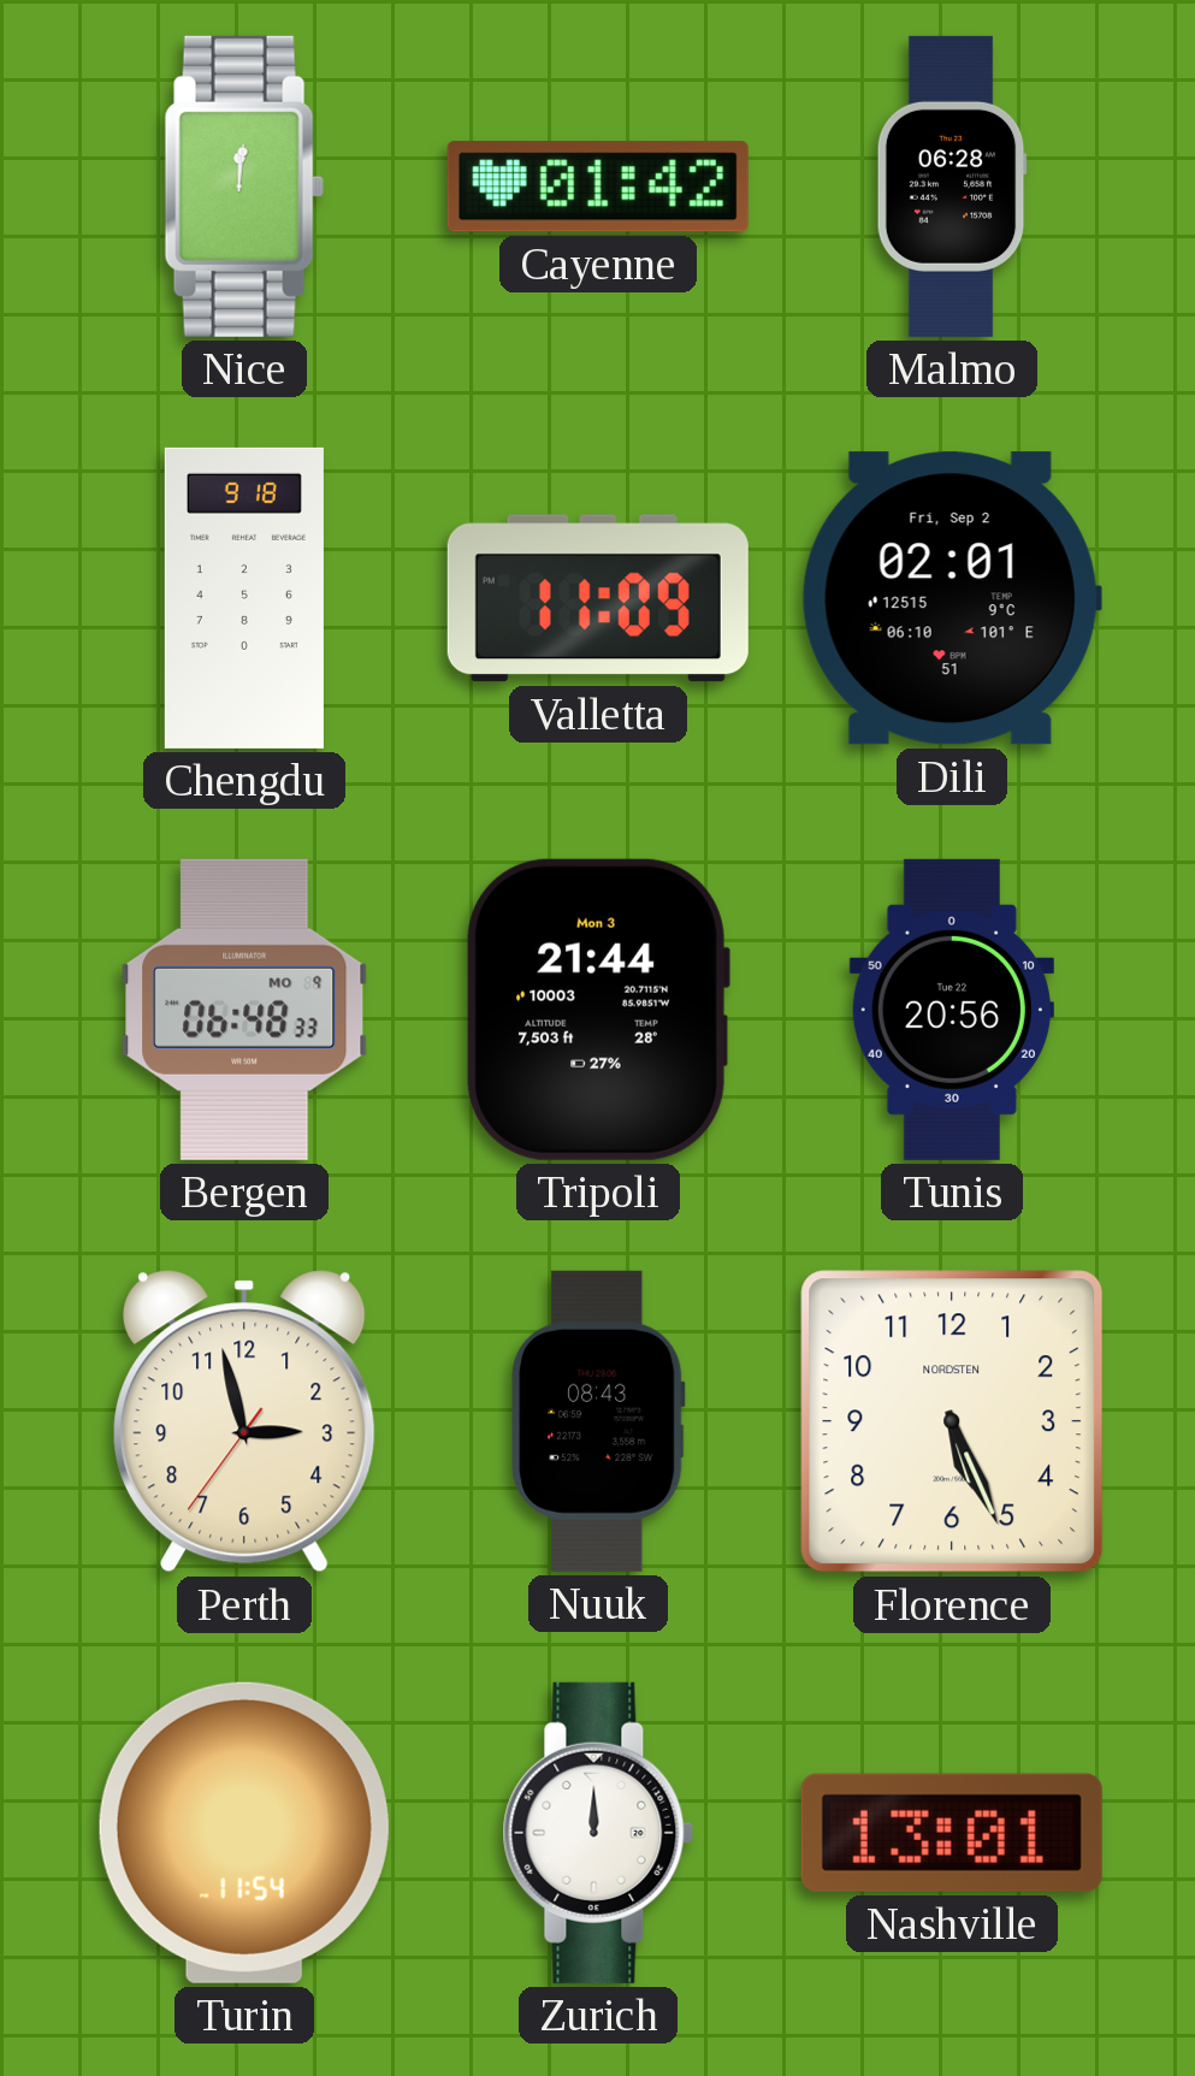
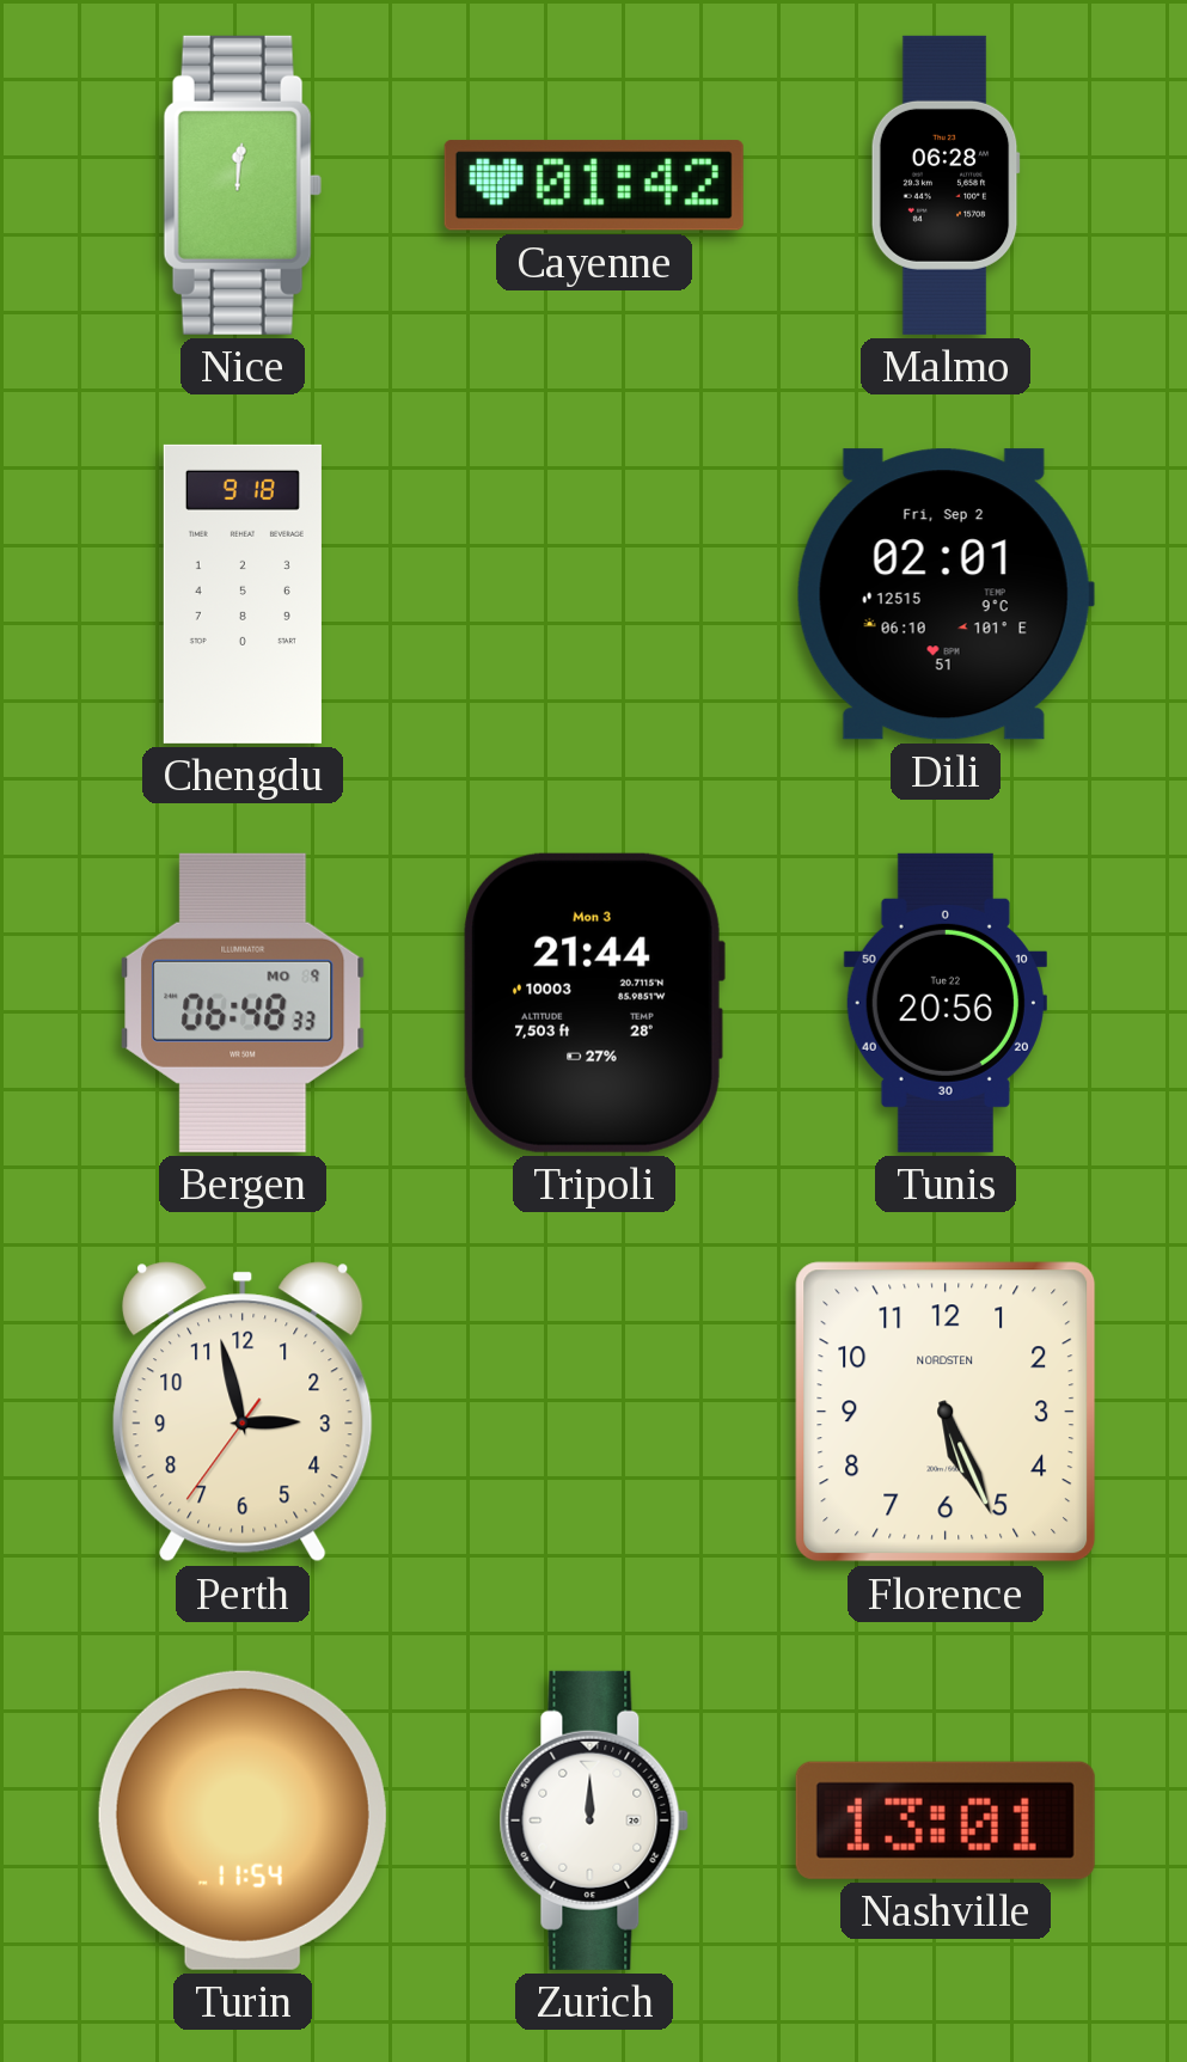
Valletta: 11:09 -> none (598, 598)
Nuuk: 08:43 -> none (599, 1421)
